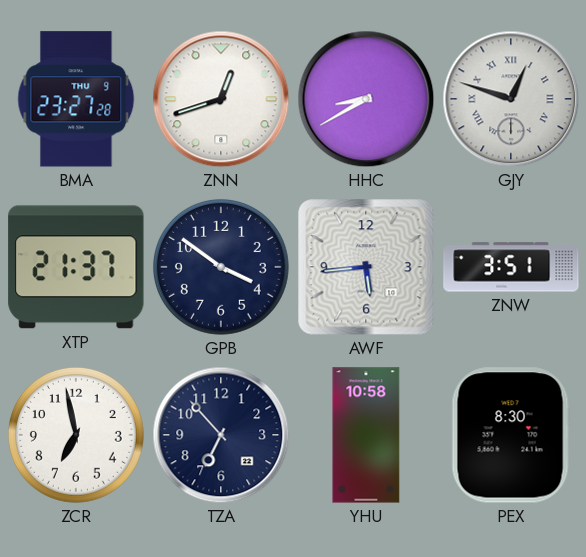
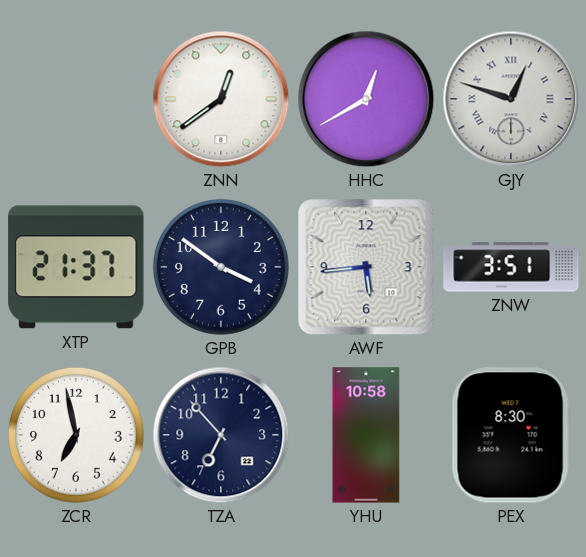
BMA: 23:27 -> none (76, 99)
ZNN: 12:42 -> 12:39 (221, 99)
HHC: 8:40 -> 12:40 (366, 99)
